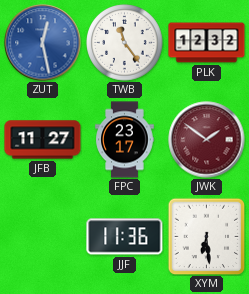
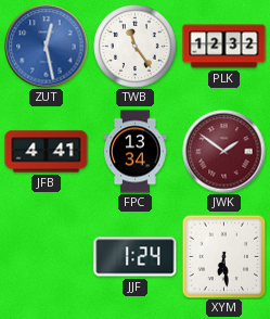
JFB: 11:27 -> 4:41 (47, 152)
FPC: 23:17 -> 13:34 (136, 152)
JJF: 11:36 -> 1:24 (136, 257)
